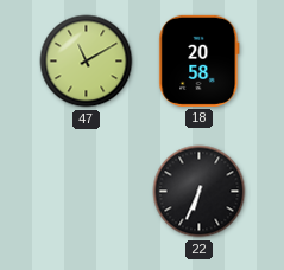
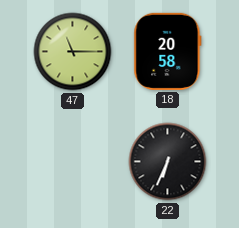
47: 11:10 -> 11:15 (73, 52)
